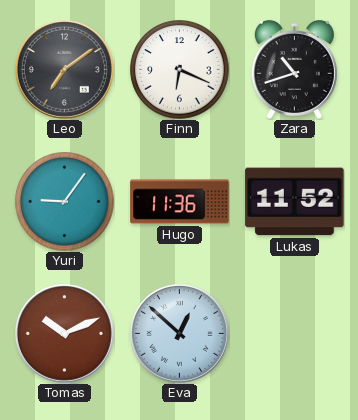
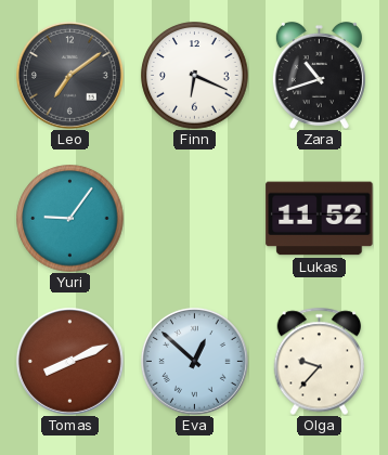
Hugo: 11:36 -> none (180, 202)
Tomas: 10:11 -> 8:11 (69, 361)
Olga: none -> 9:37 (320, 361)
